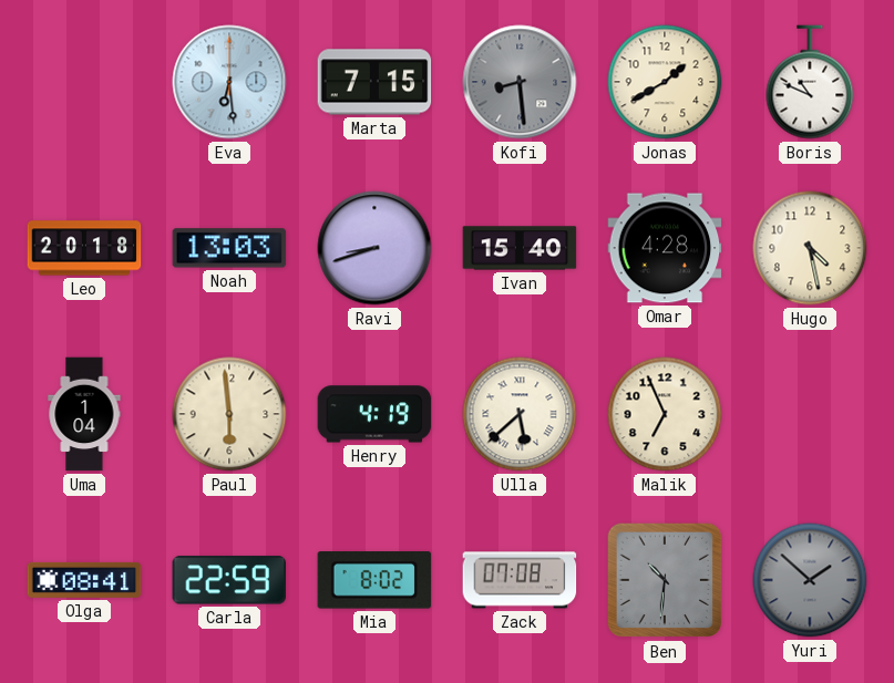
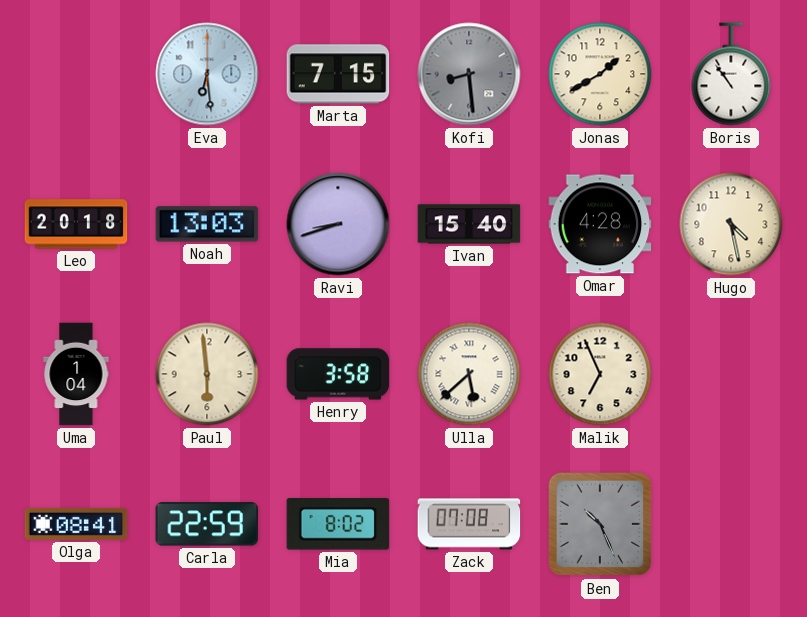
Boris: 10:49 -> 10:54 (731, 74)
Henry: 4:19 -> 3:58 (338, 374)
Ben: 10:31 -> 10:26 (600, 524)
Yuri: 1:52 -> none (810, 580)
